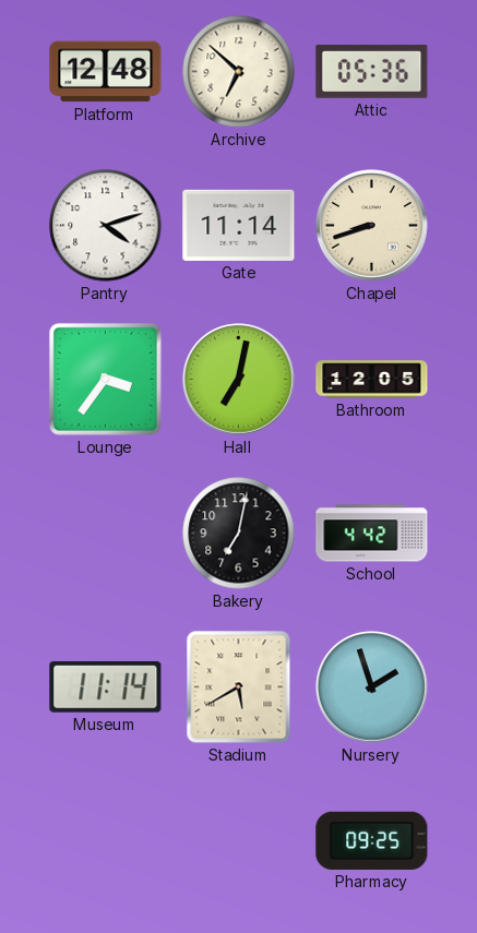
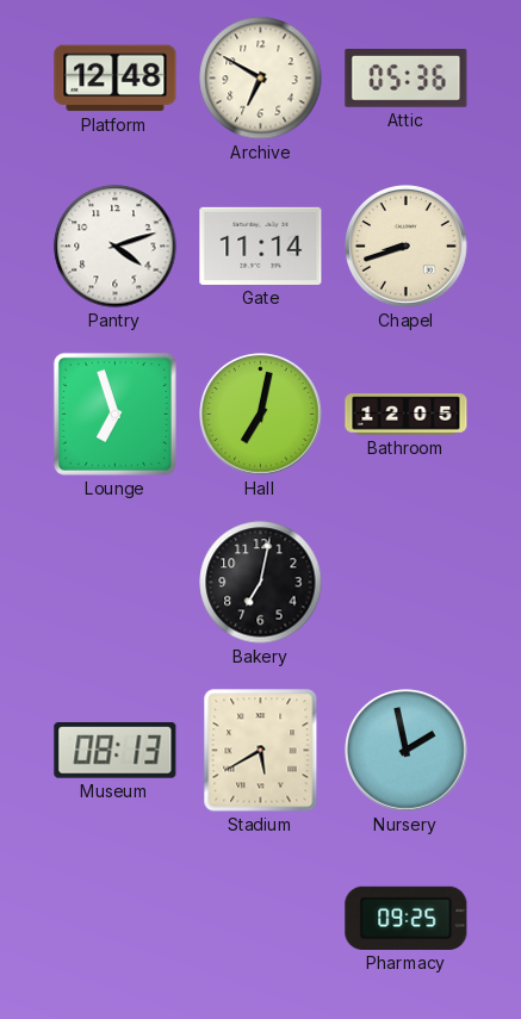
Archive: 6:52 -> 6:50 (261, 79)
Lounge: 3:36 -> 6:57 (114, 414)
School: 4:42 -> none (372, 534)
Museum: 11:14 -> 08:13 (116, 750)
Nursery: 1:57 -> 1:58 (407, 751)
